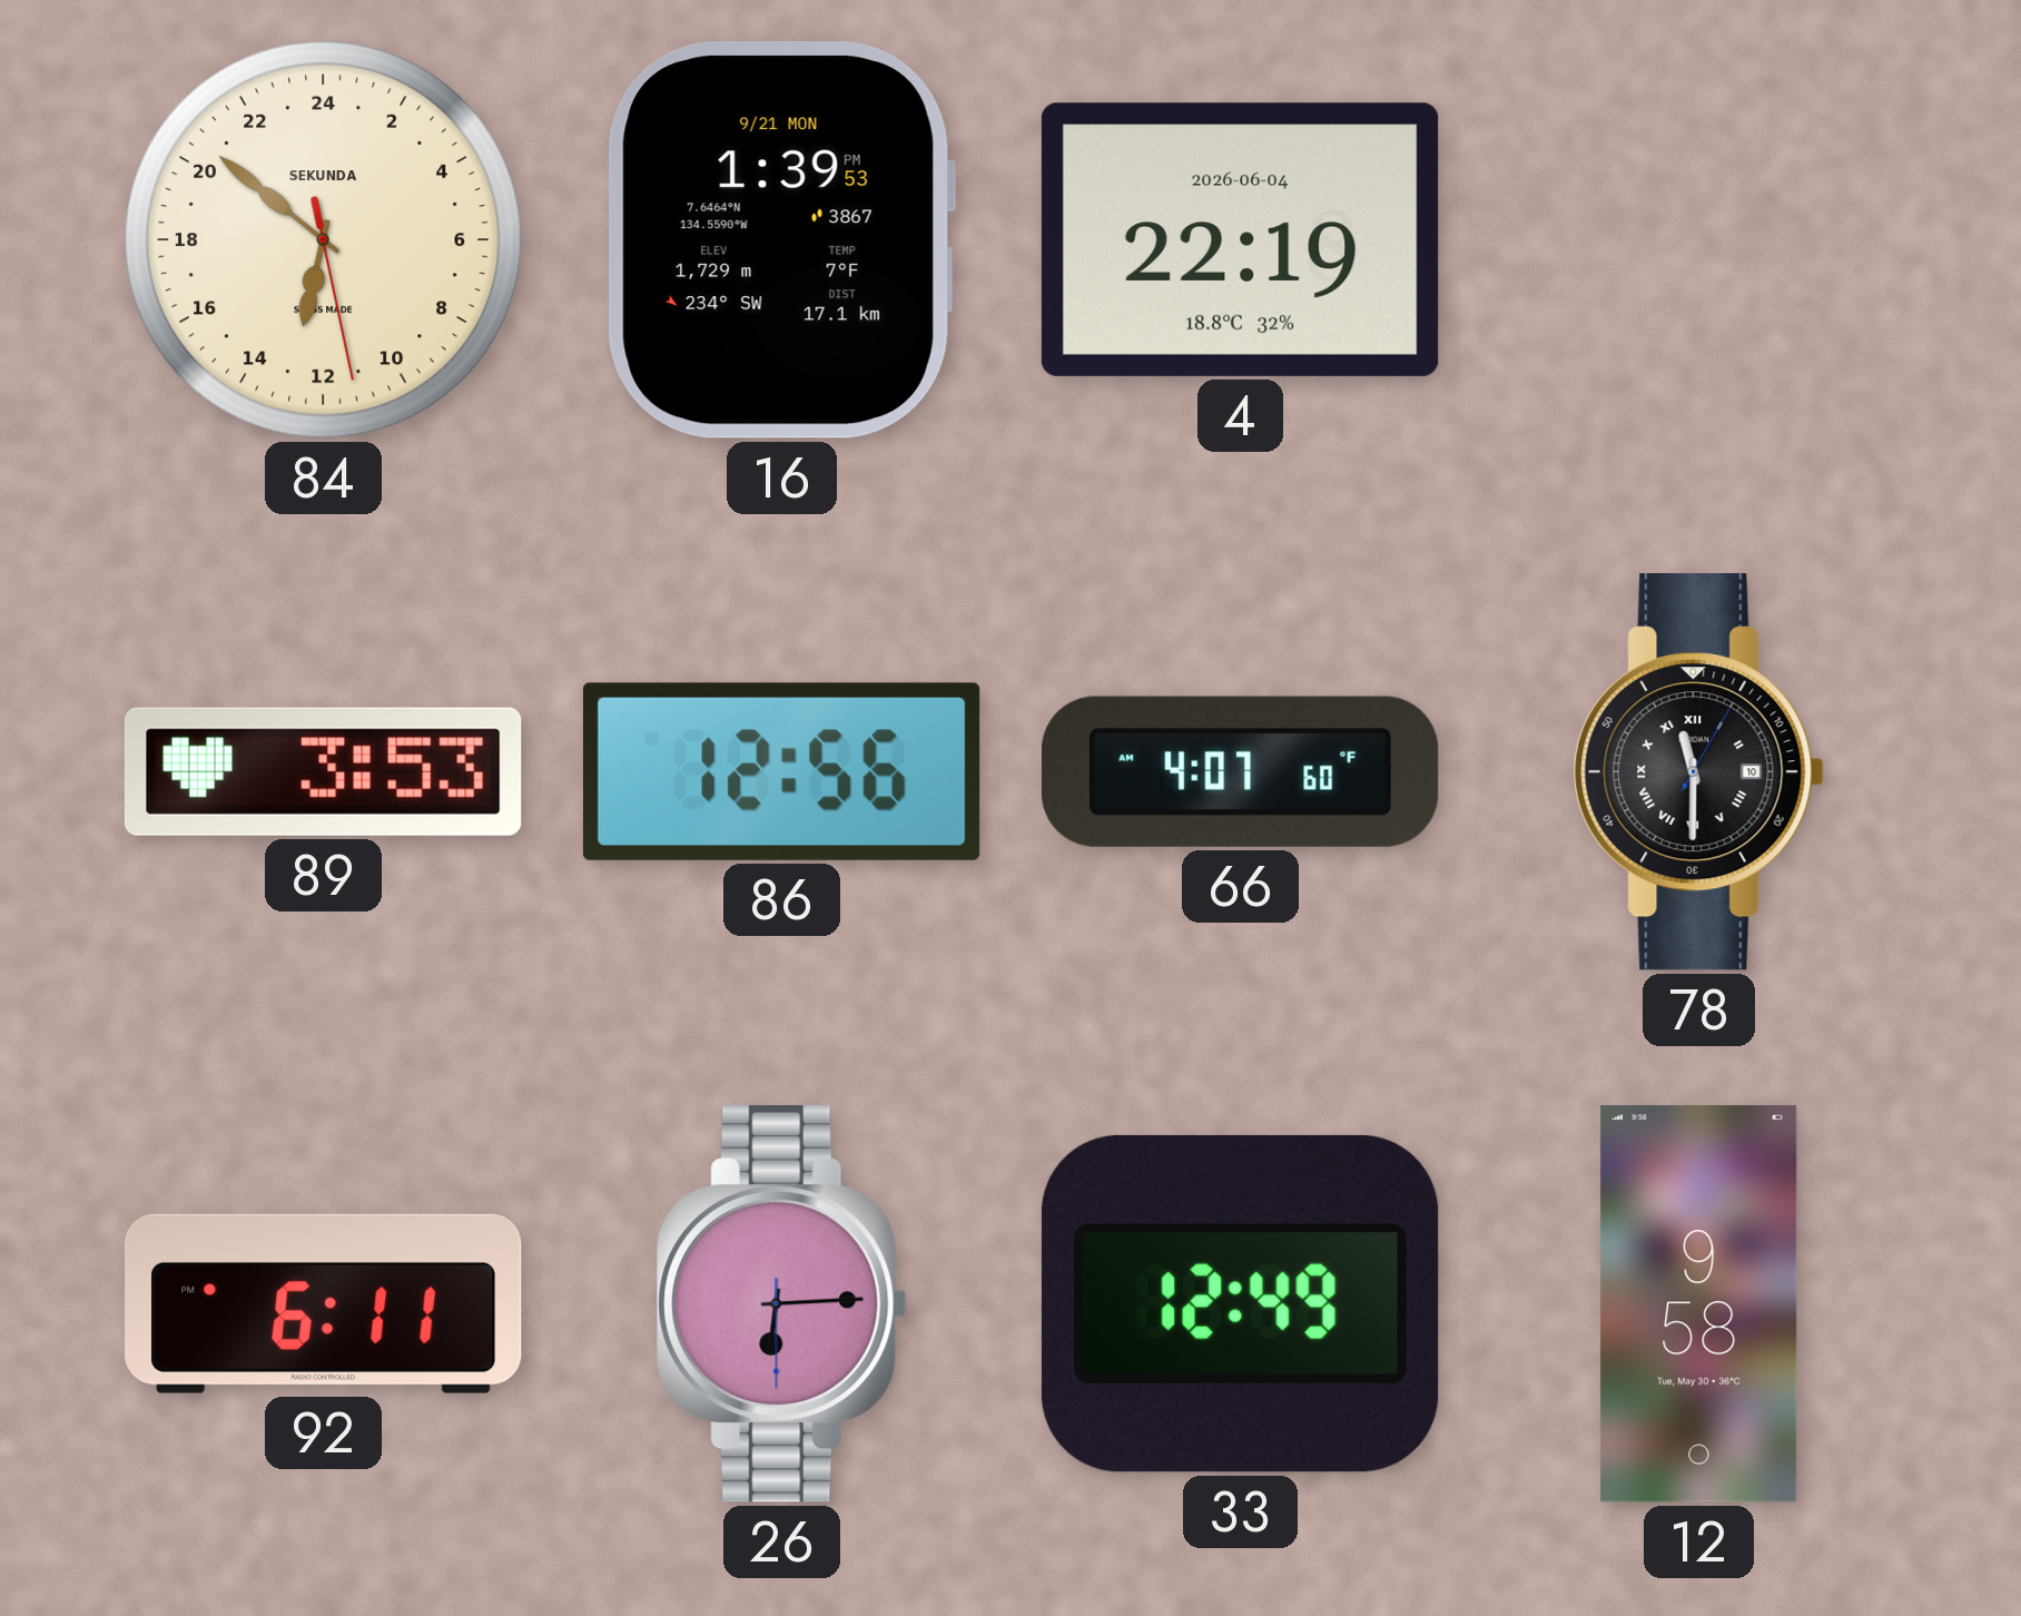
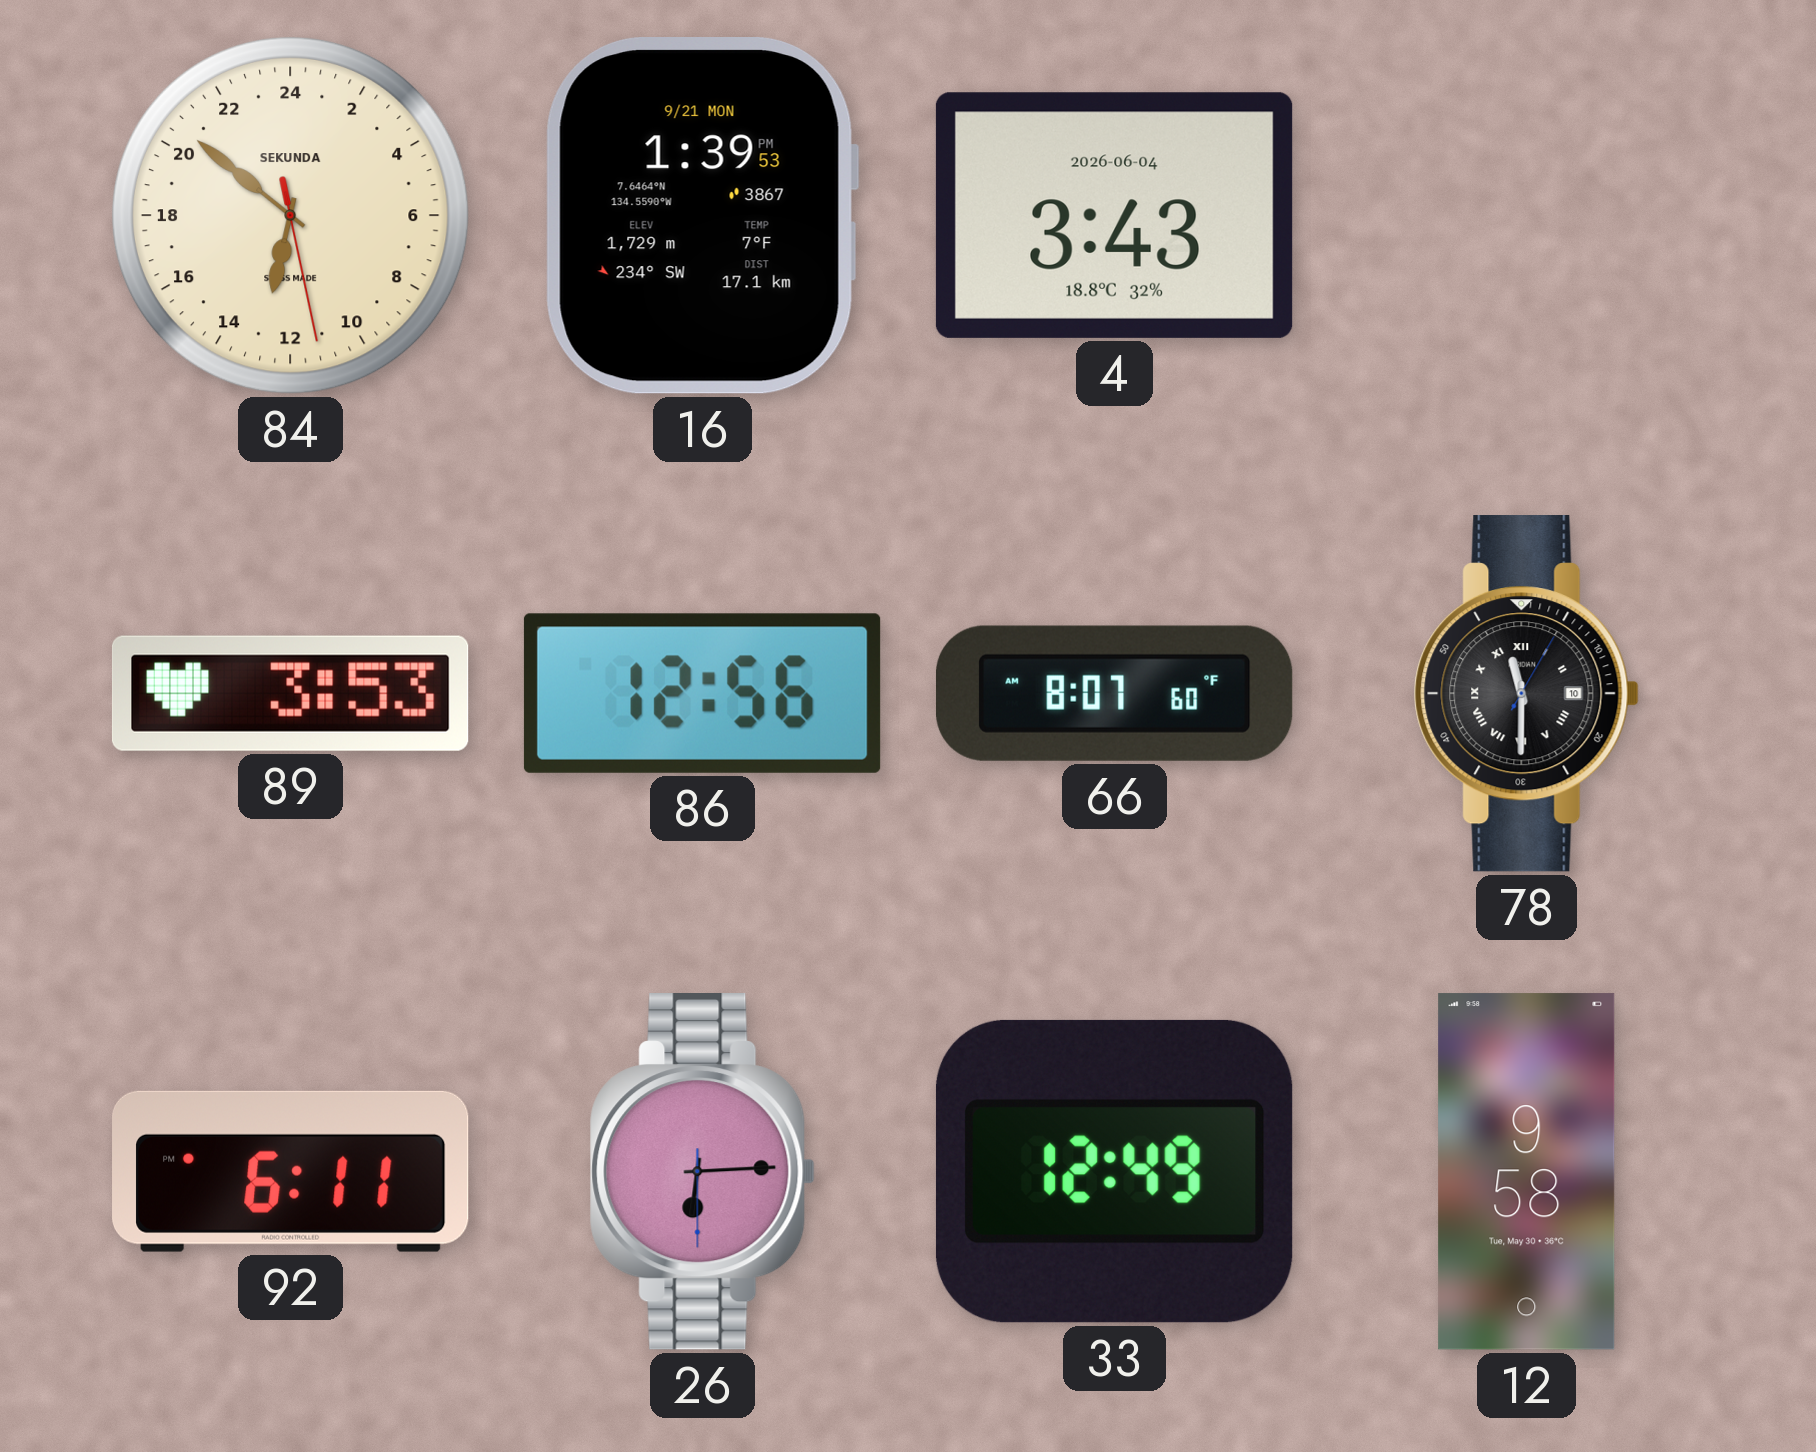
4: 22:19 -> 3:43 (1114, 215)
66: 4:07 -> 8:07 (1114, 693)
